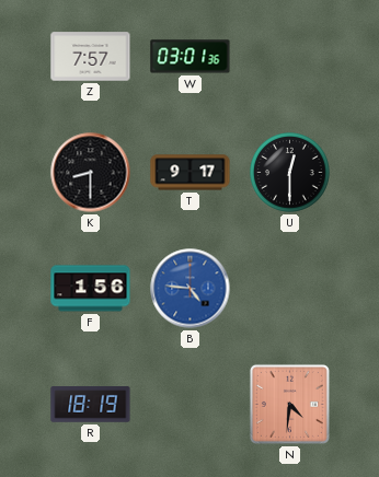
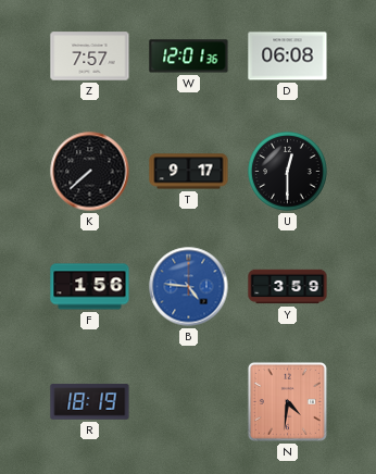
W: 03:01 -> 12:01 (189, 57)
D: none -> 06:08 (288, 57)
K: 8:30 -> 7:38 (90, 172)
Y: none -> 3:59 (288, 287)
